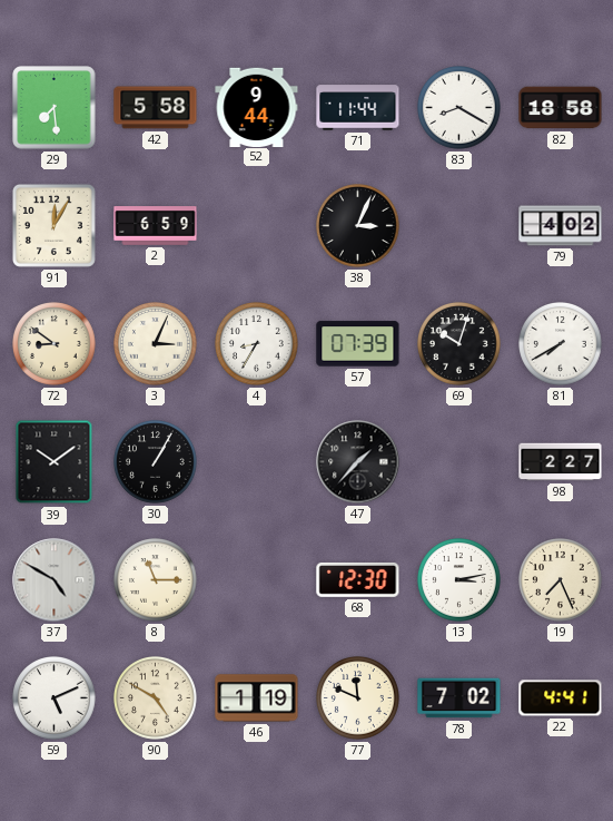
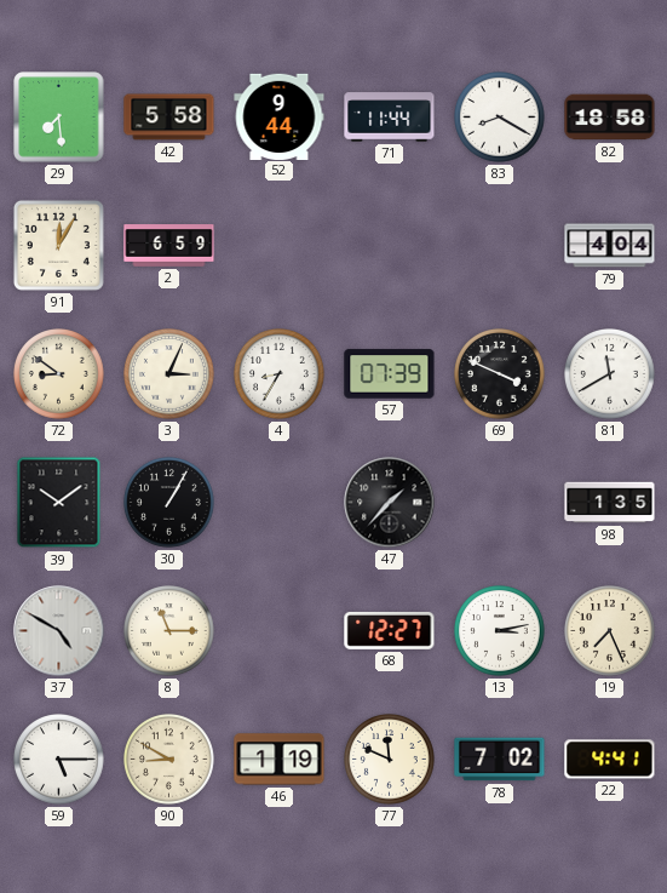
38: 3:04 -> none (358, 226)
79: 4:02 -> 4:04 (610, 246)
69: 10:03 -> 3:49 (500, 374)
81: 7:40 -> 11:40 (610, 374)
98: 2:27 -> 1:35 (610, 503)
68: 12:30 -> 12:27 (390, 630)
59: 5:11 -> 5:15 (59, 760)
90: 4:50 -> 8:50 (169, 760)
